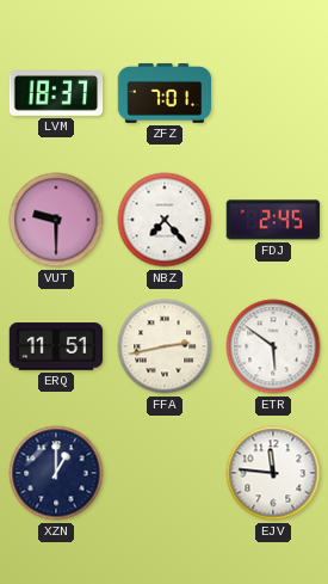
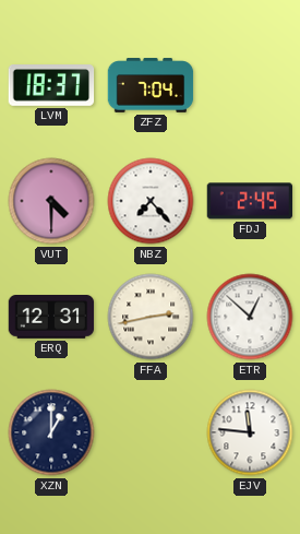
ZFZ: 7:01 -> 7:04 (151, 85)
VUT: 9:30 -> 4:30 (51, 201)
ERQ: 11:51 -> 12:31 (51, 318)
ETR: 5:51 -> 12:52 (250, 317)
